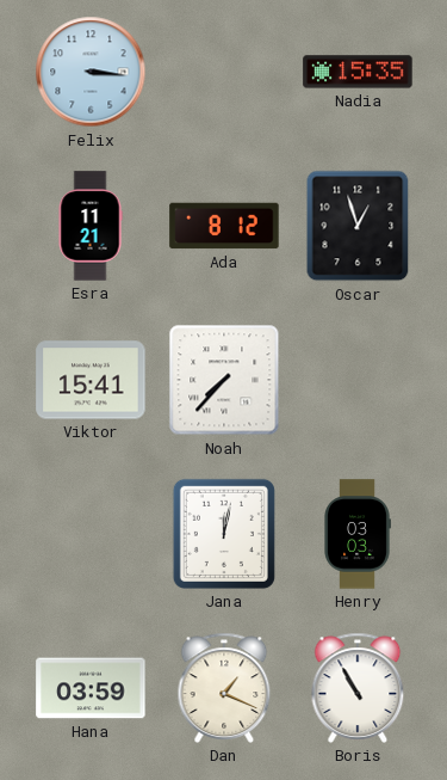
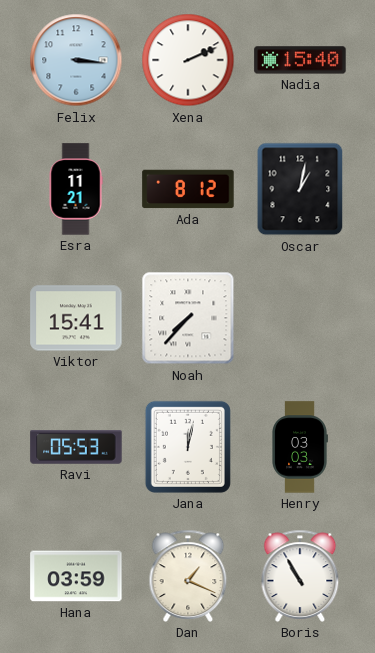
Xena: none -> 2:11 (188, 60)
Nadia: 15:35 -> 15:40 (300, 60)
Oscar: 12:57 -> 1:02 (300, 189)
Ravi: none -> 05:53 (76, 447)
